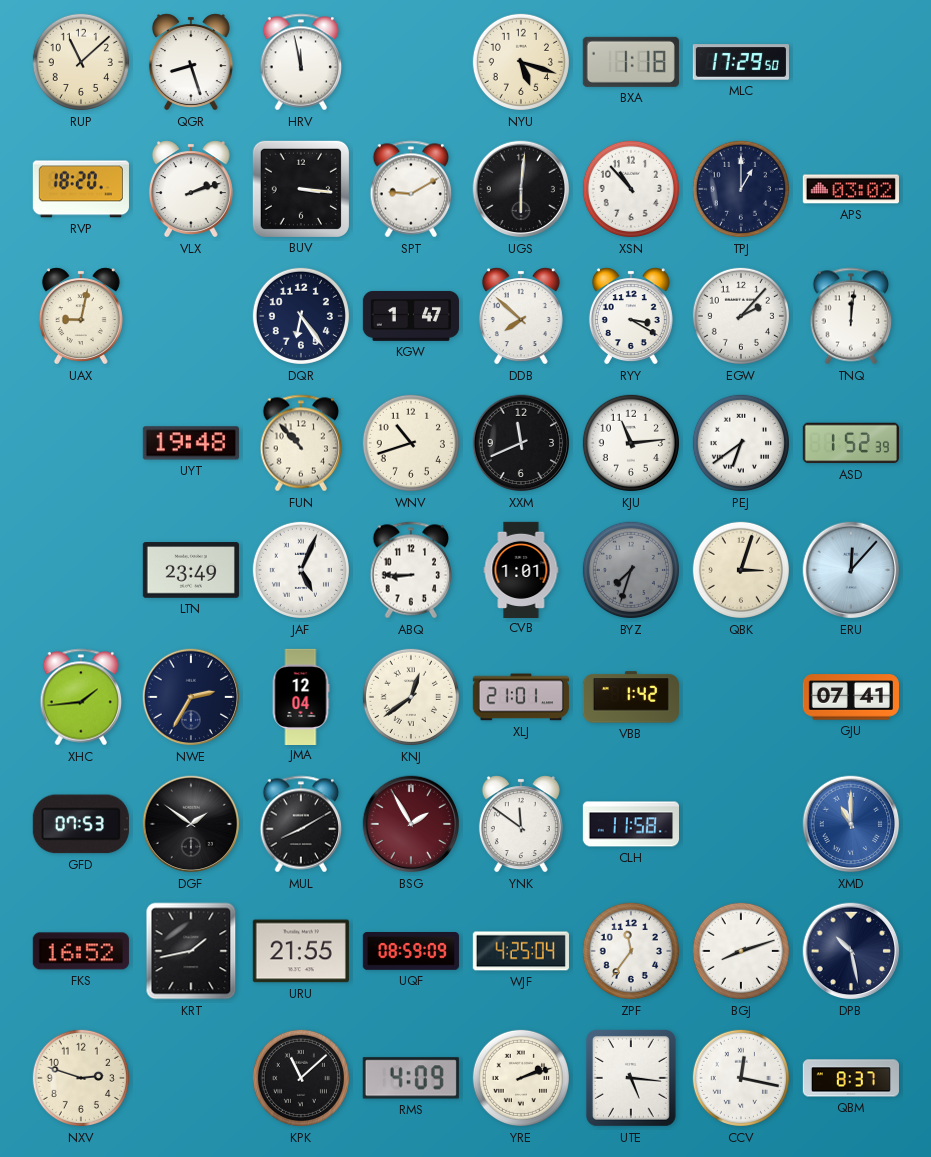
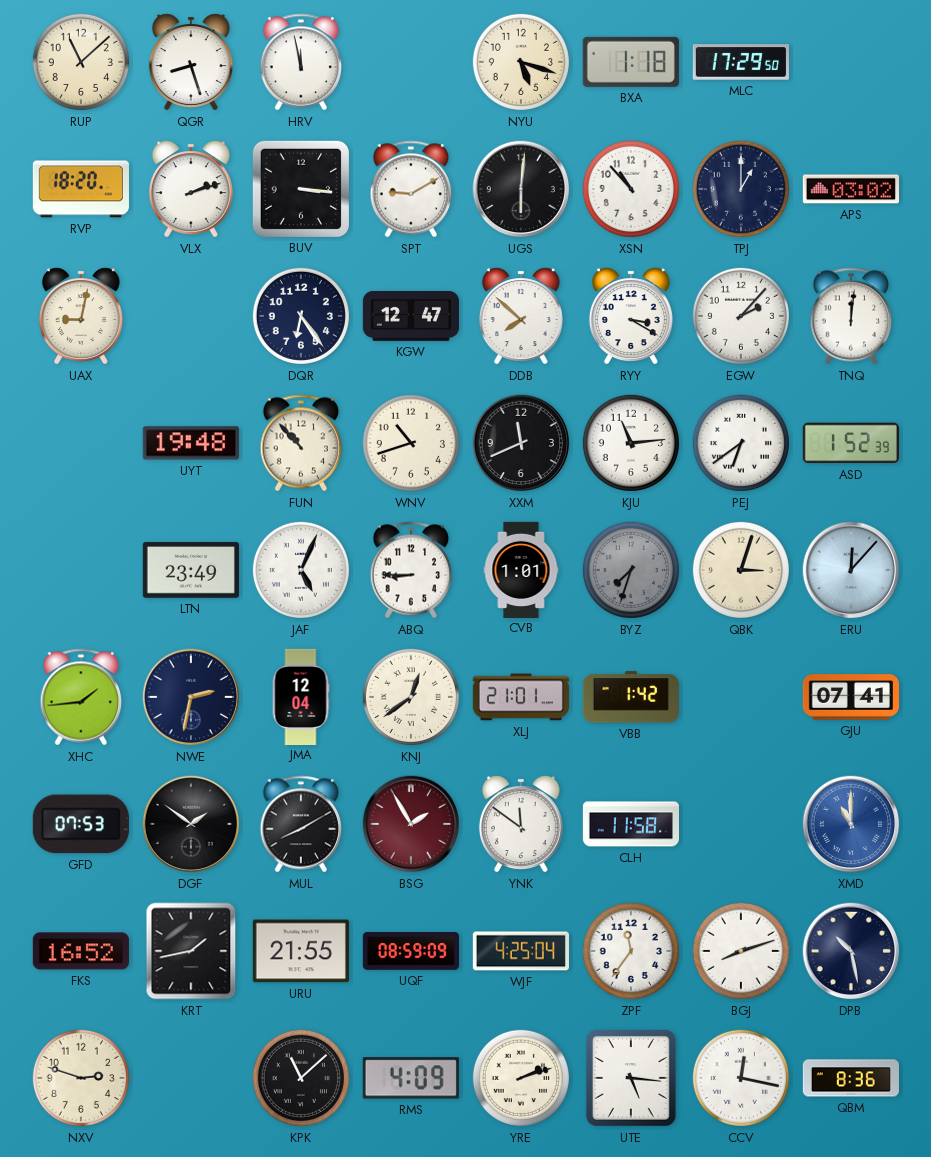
KGW: 1:47 -> 12:47 (410, 316)
NWE: 2:35 -> 2:32 (191, 697)
QBM: 8:37 -> 8:36 (851, 1078)
